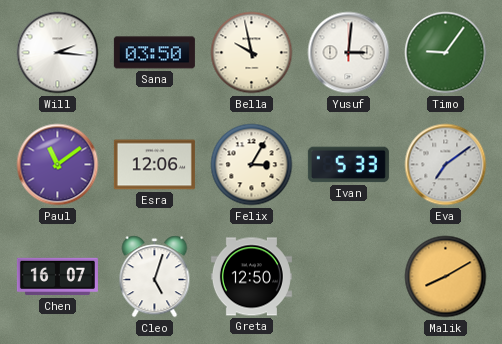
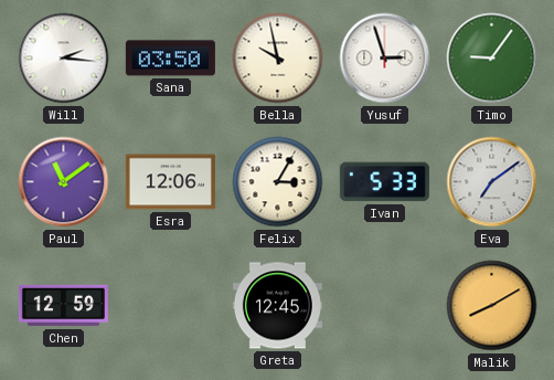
Yusuf: 3:01 -> 2:57 (385, 59)
Chen: 16:07 -> 12:59 (63, 306)
Cleo: 5:03 -> none (155, 277)
Greta: 12:50 -> 12:45 (277, 306)
